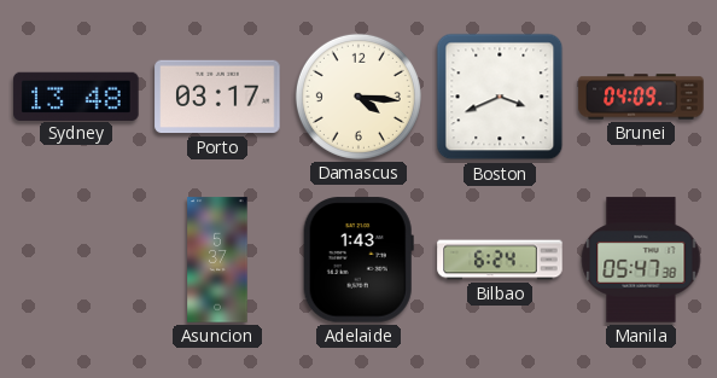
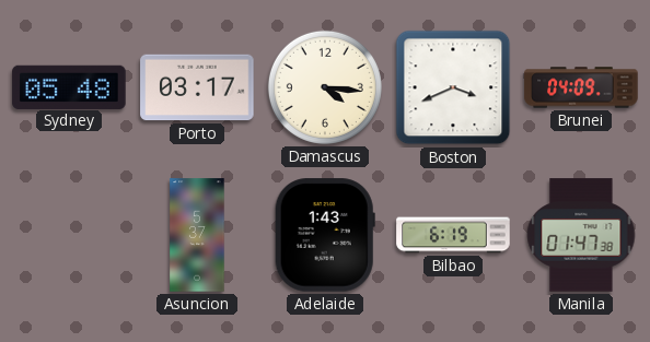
Sydney: 13:48 -> 05:48 (69, 86)
Bilbao: 6:24 -> 6:19 (453, 235)
Manila: 05:47 -> 01:47 (581, 235)
